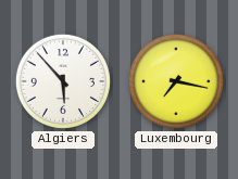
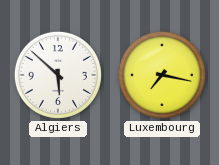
Algiers: 5:53 -> 5:52 (58, 75)
